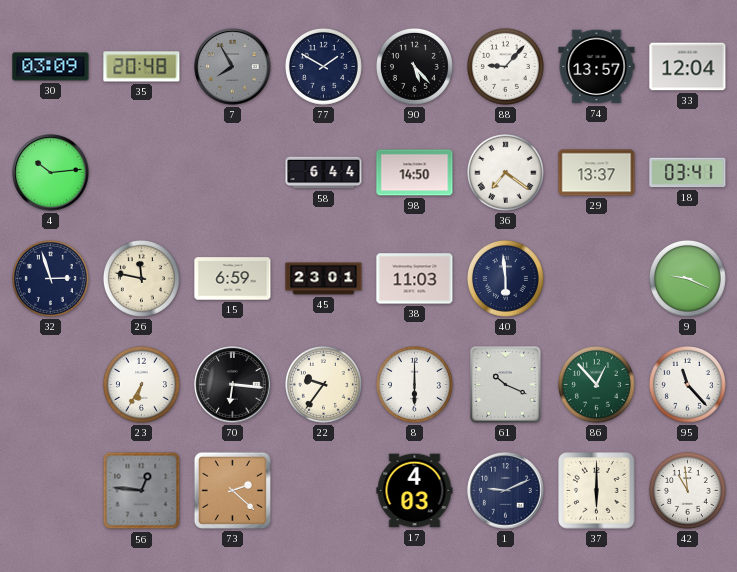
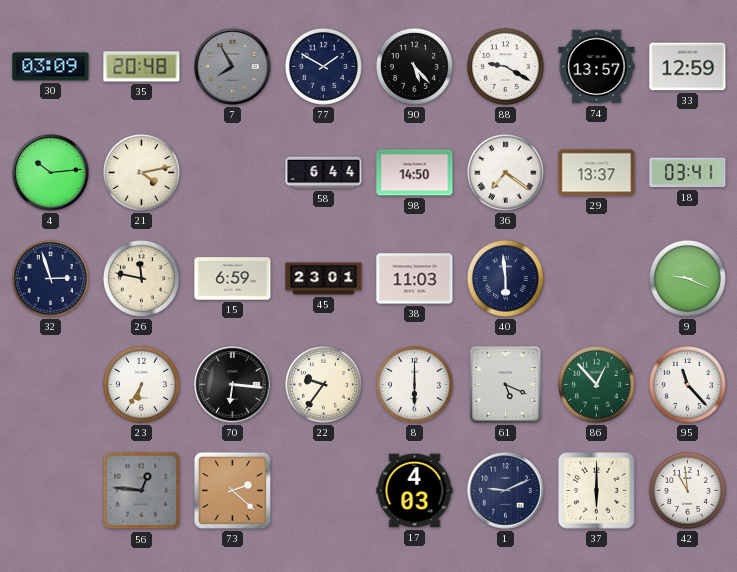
88: 9:07 -> 9:20 (505, 66)
33: 12:04 -> 12:59 (688, 67)
21: none -> 4:13 (141, 172)
61: 10:19 -> 5:19 (506, 385)
